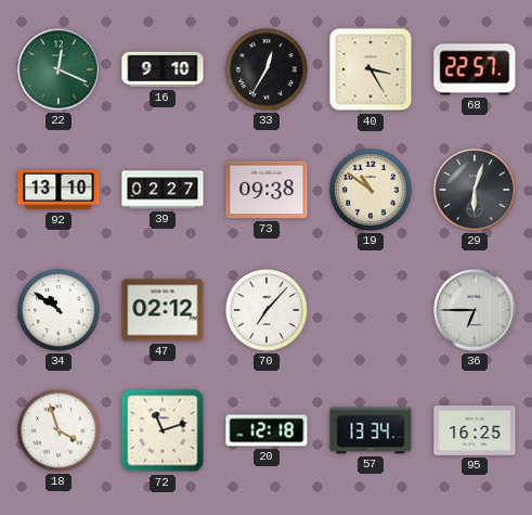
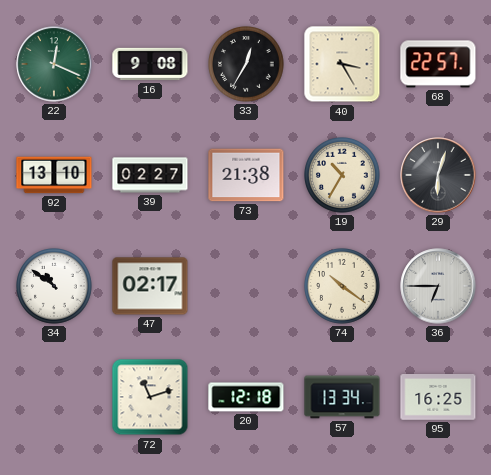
16: 9:10 -> 9:08 (150, 64)
73: 09:38 -> 21:38 (246, 175)
19: 10:51 -> 10:35 (343, 176)
47: 02:12 -> 02:17 (150, 286)
70: 7:07 -> none (268, 311)
74: none -> 10:21 (343, 287)
18: 3:57 -> none (60, 432)
